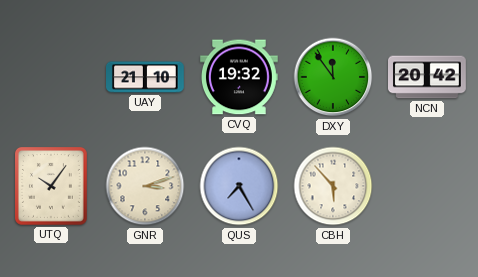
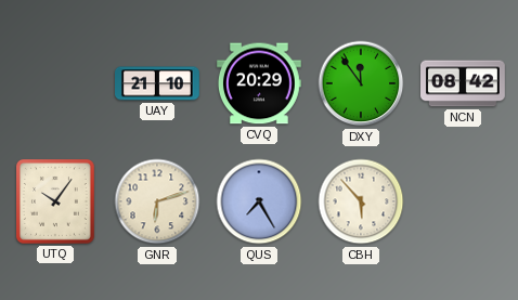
CVQ: 19:32 -> 20:29 (259, 83)
NCN: 20:42 -> 08:42 (464, 83)
GNR: 3:12 -> 6:12 (157, 201)
